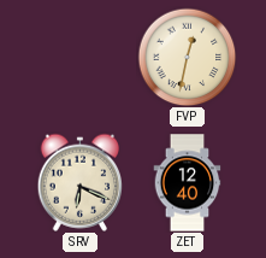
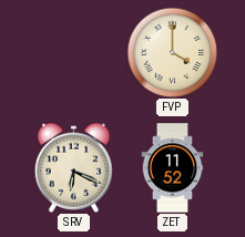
FVP: 12:32 -> 4:00 (172, 52)
ZET: 12:40 -> 11:52 (173, 168)
